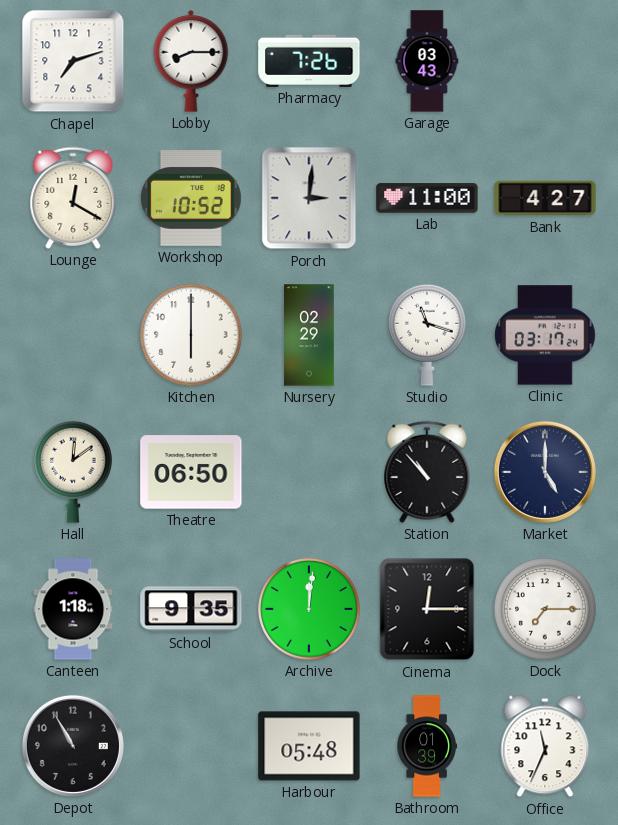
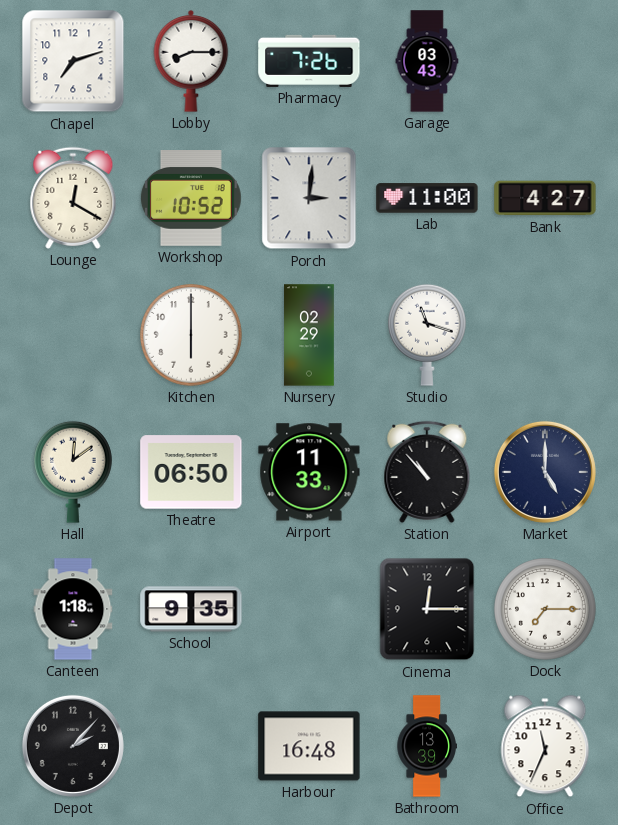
Clinic: 03:17 -> none (545, 335)
Airport: none -> 11:33 (309, 472)
Archive: 12:01 -> none (309, 609)
Depot: 10:55 -> 2:07 (73, 746)
Harbour: 05:48 -> 16:48 (309, 746)
Bathroom: 01:39 -> 13:39 (427, 746)
